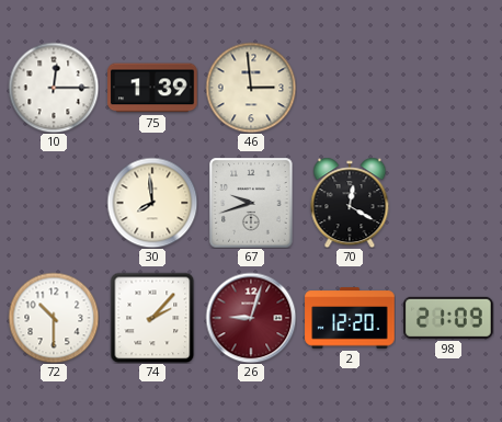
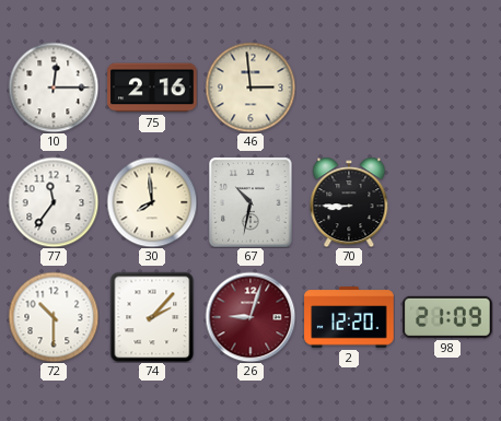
75: 1:39 -> 2:16 (152, 87)
77: none -> 11:36 (54, 202)
67: 9:42 -> 10:32 (250, 202)
70: 12:20 -> 8:45 (349, 202)
